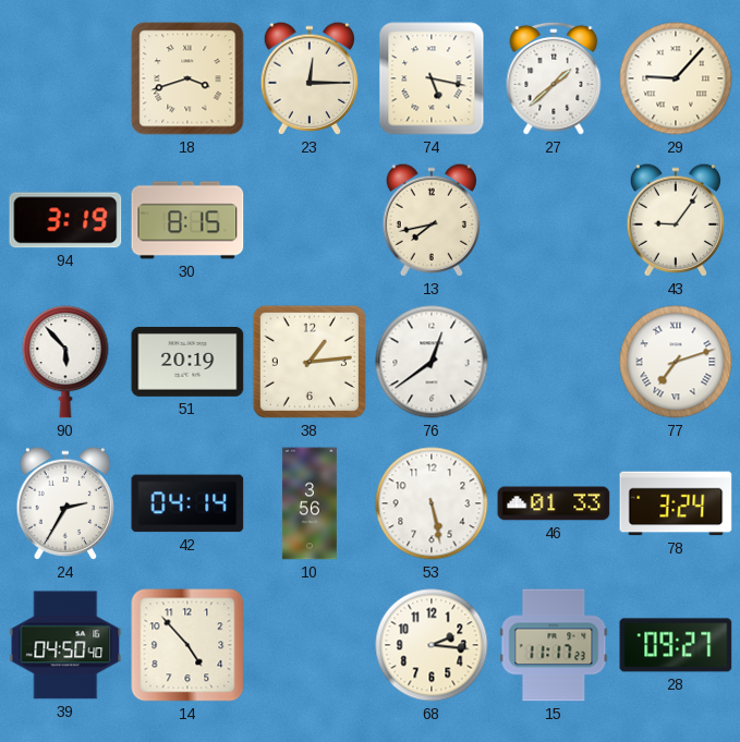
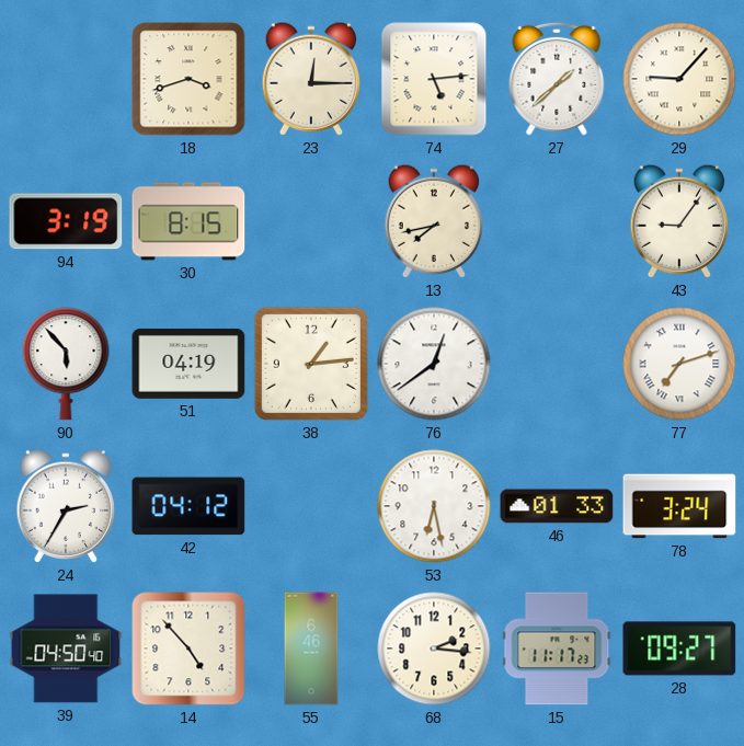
74: 5:17 -> 5:14 (434, 79)
51: 20:19 -> 04:19 (188, 364)
42: 04:14 -> 04:12 (188, 506)
10: 3:56 -> none (310, 503)
53: 5:28 -> 6:28 (434, 506)
55: none -> 6:46 (311, 649)
